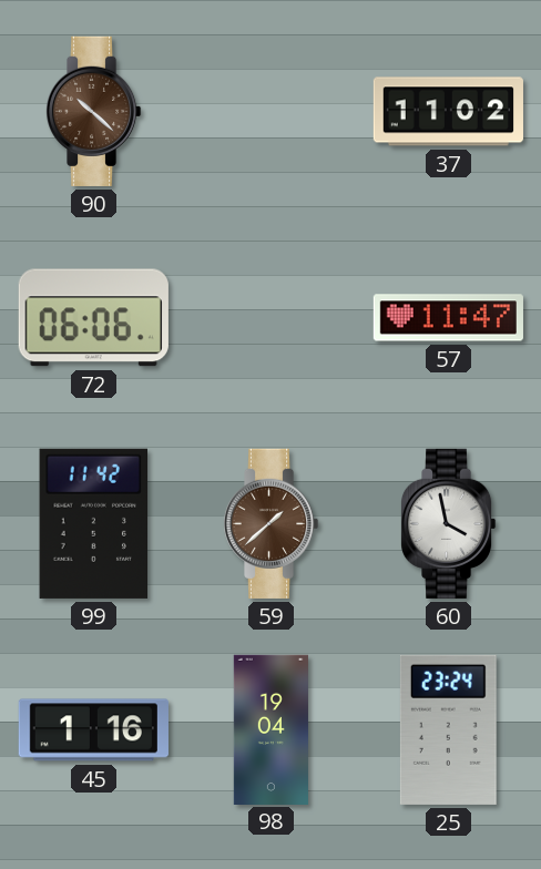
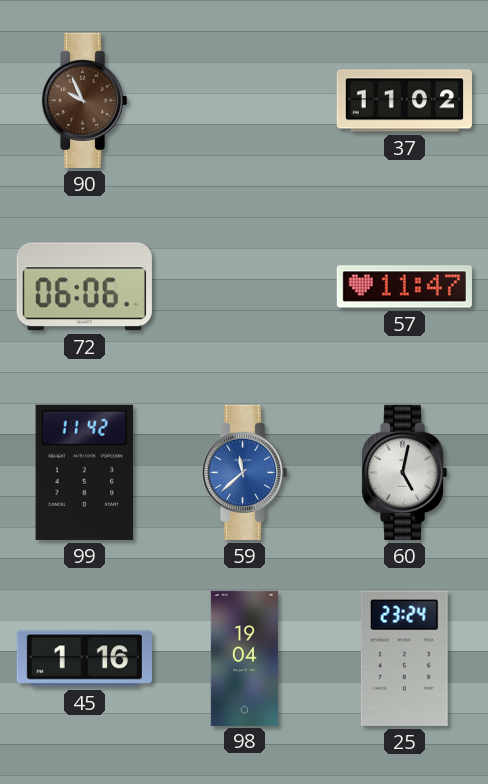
90: 10:22 -> 9:56 (84, 100)
59: 1:38 -> 11:38 (244, 472)
59 dial: brown -> blue (244, 472)
60: 3:58 -> 5:02 (404, 472)
